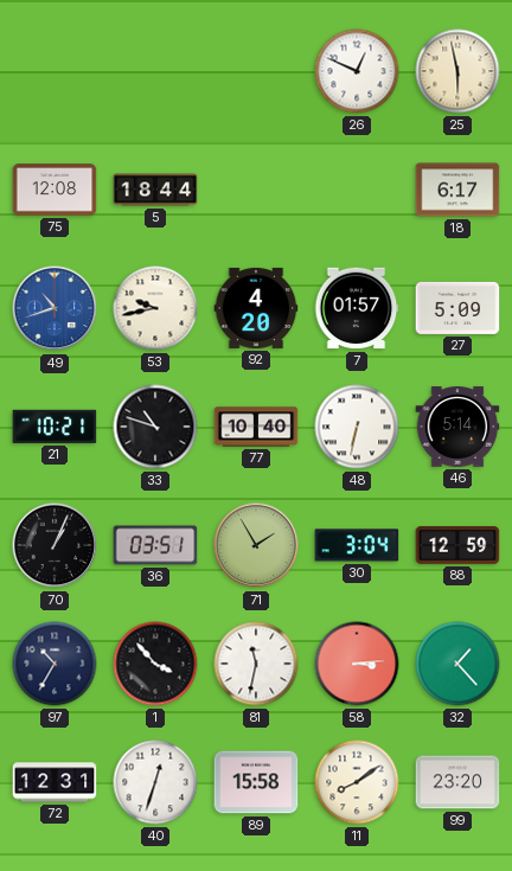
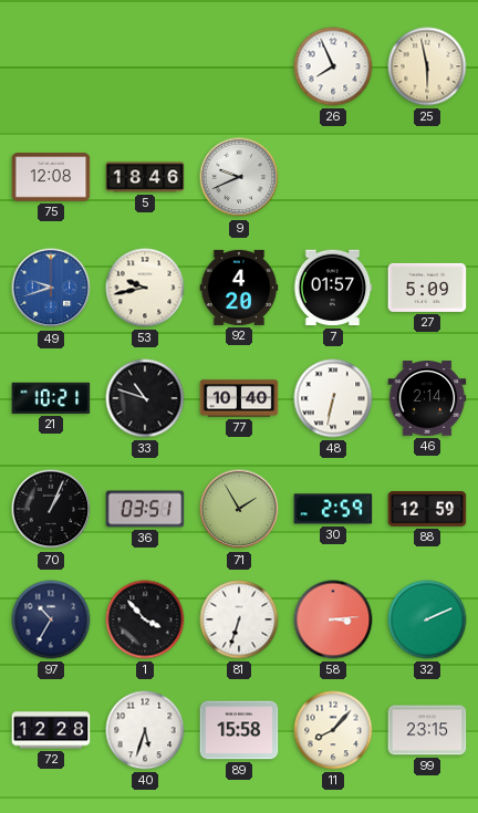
26: 12:49 -> 7:56 (333, 66)
5: 18:44 -> 18:46 (145, 177)
9: none -> 9:41 (239, 177)
18: 6:17 -> none (457, 190)
49: 10:42 -> 9:42 (51, 288)
46: 5:14 -> 2:14 (427, 398)
30: 3:04 -> 2:59 (333, 509)
81: 11:32 -> 6:33 (239, 619)
32: 1:23 -> 2:11 (427, 619)
72: 12:31 -> 12:28 (51, 730)
40: 12:33 -> 5:33 (145, 730)
11: 8:09 -> 8:07 (333, 730)
99: 23:20 -> 23:15 (427, 730)
